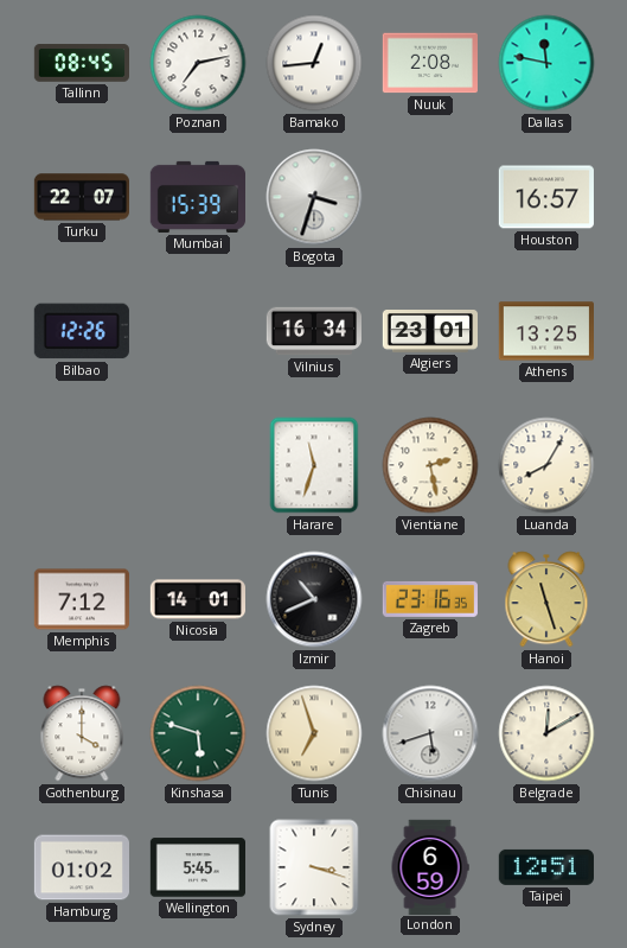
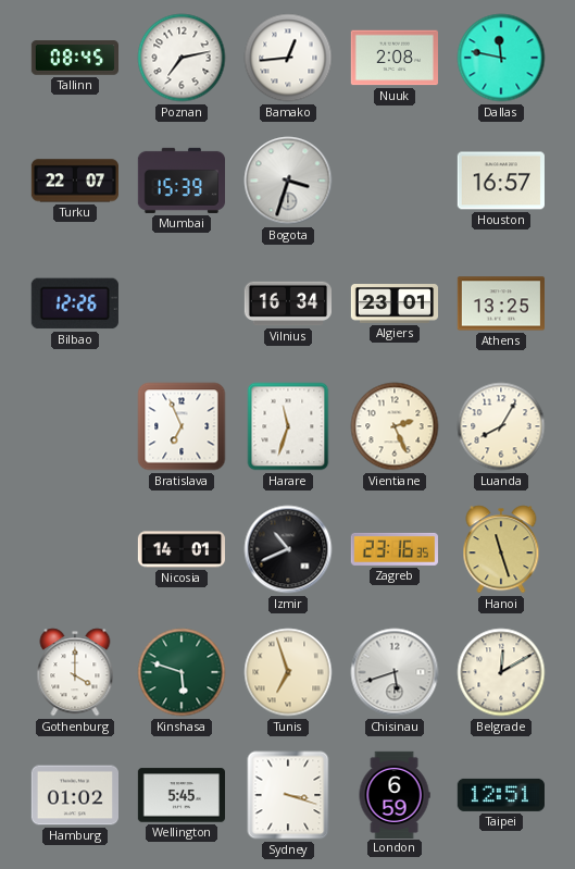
Bratislava: none -> 6:56 (182, 426)
Vientiane: 2:28 -> 2:26 (395, 426)
Memphis: 7:12 -> none (82, 599)
